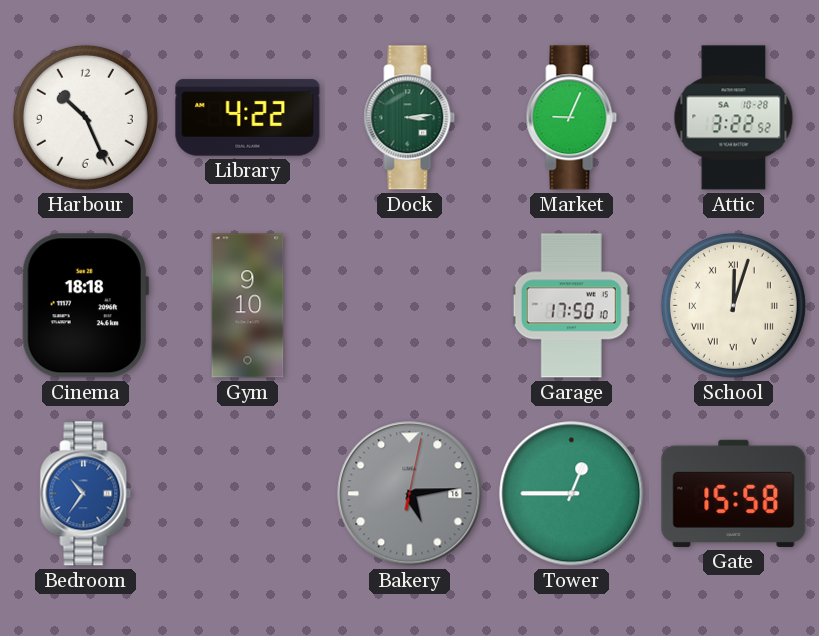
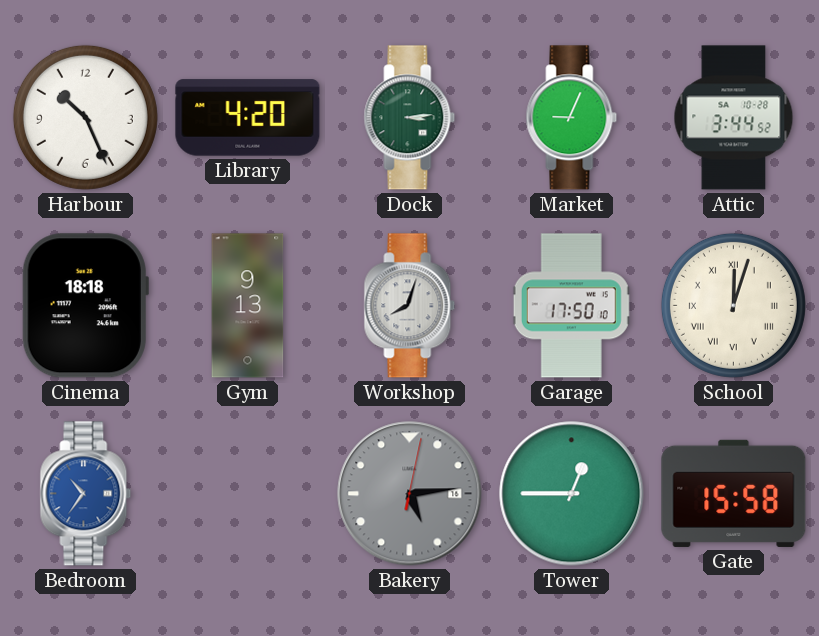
Library: 4:22 -> 4:20 (248, 118)
Attic: 3:22 -> 3:44 (734, 118)
Gym: 9:10 -> 9:13 (248, 306)
Workshop: none -> 8:03 (410, 306)
